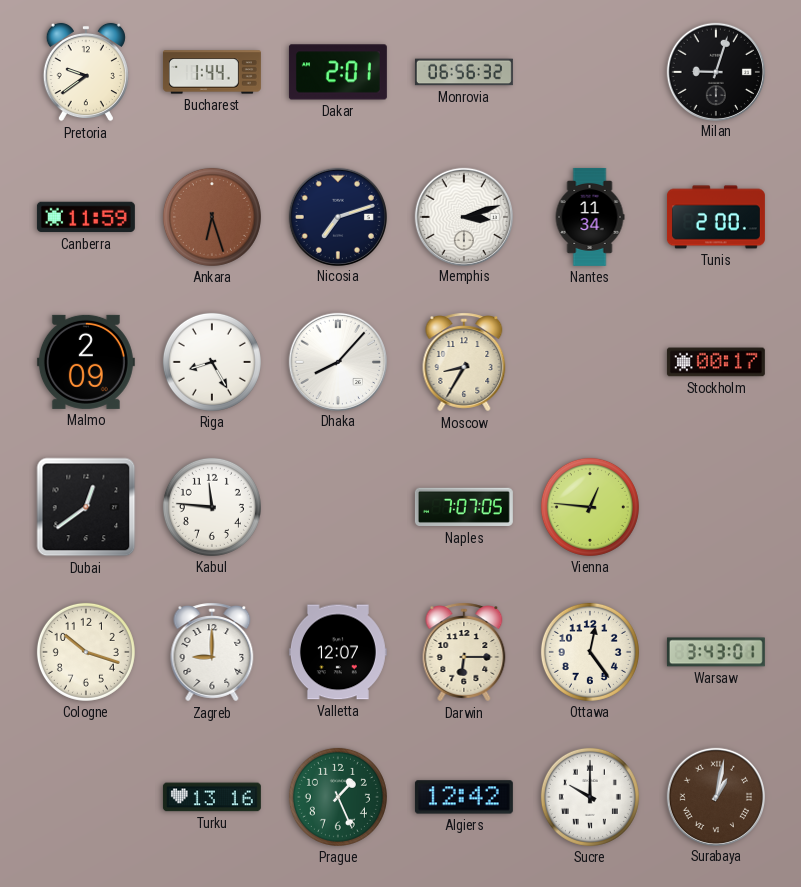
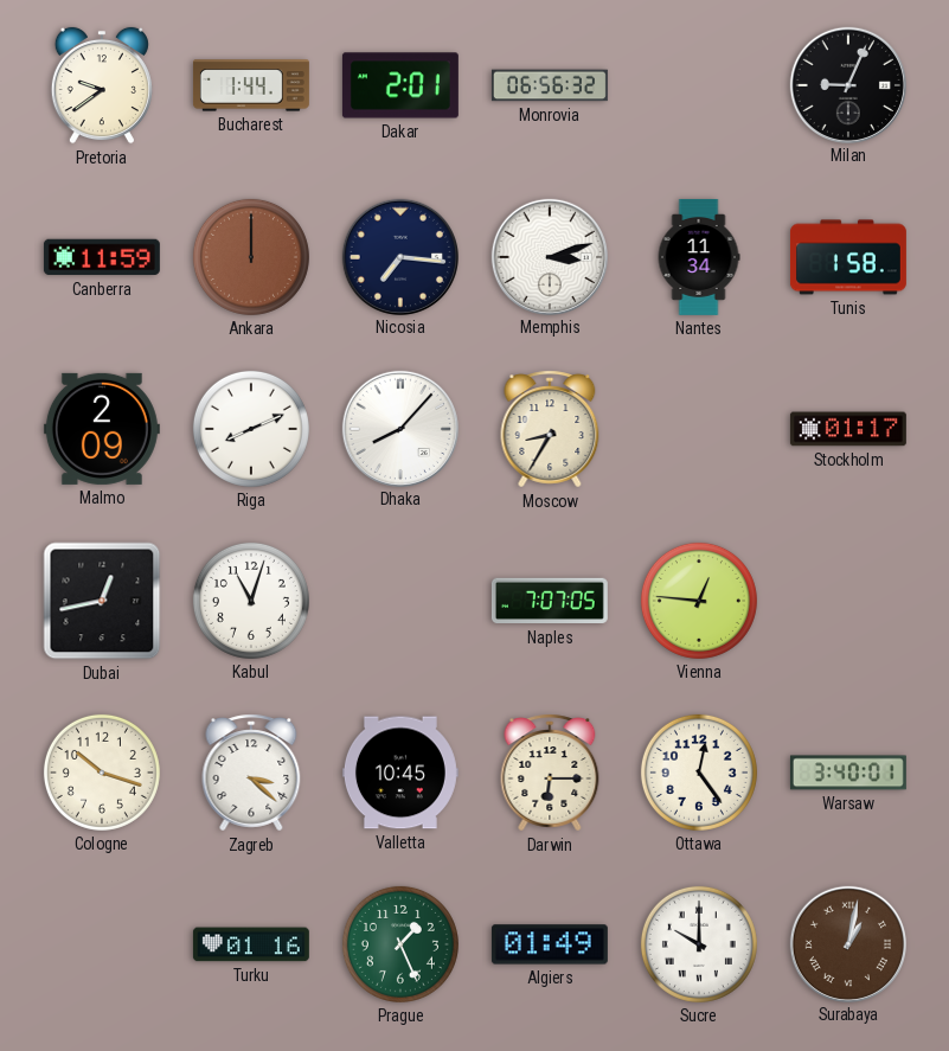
Milan: 9:03 -> 9:04 (847, 84)
Ankara: 6:27 -> 12:00 (251, 257)
Nicosia: 7:12 -> 7:16 (399, 256)
Tunis: 2:00 -> 1:58 (848, 257)
Riga: 8:25 -> 8:11 (251, 429)
Stockholm: 00:17 -> 01:17 (848, 429)
Dubai: 12:39 -> 12:43 (102, 601)
Kabul: 11:46 -> 11:03 (251, 601)
Zagreb: 9:00 -> 3:22 (251, 773)
Valletta: 12:07 -> 10:45 (400, 773)
Warsaw: 3:43 -> 3:40 (848, 773)
Turku: 13:16 -> 01:16 (251, 944)
Algiers: 12:42 -> 01:49 (550, 944)
